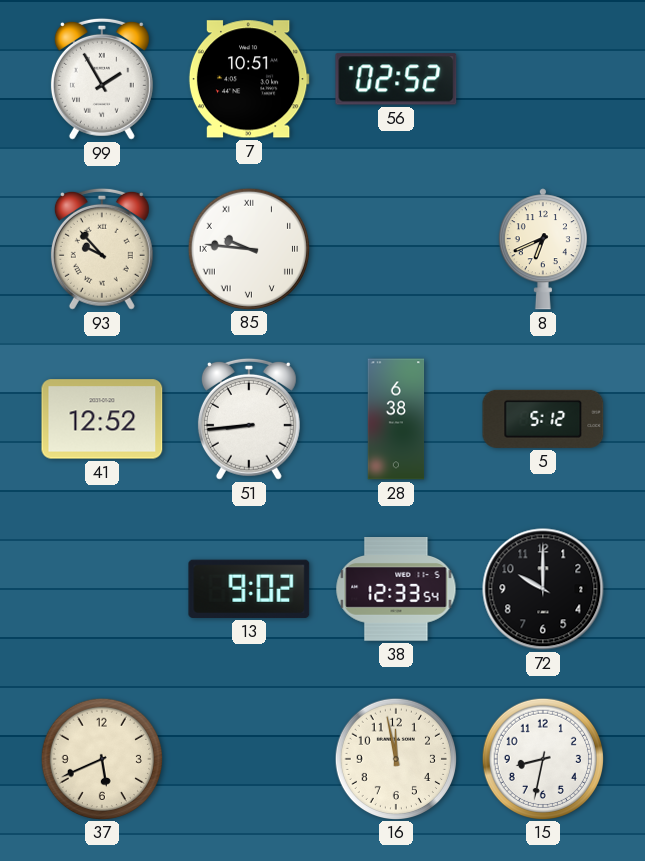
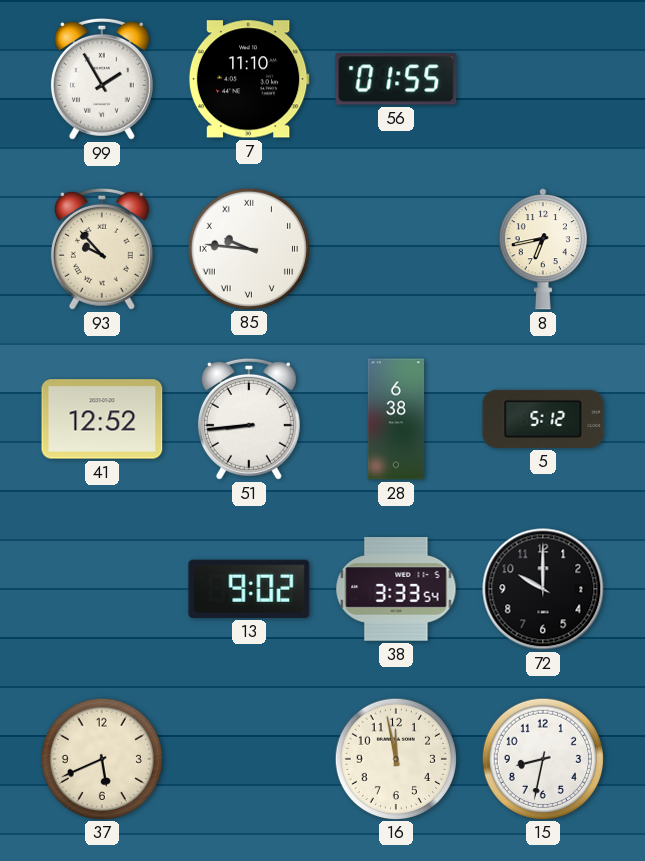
7: 10:51 -> 11:10 (249, 79)
56: 02:52 -> 01:55 (396, 79)
8: 6:41 -> 6:43 (543, 249)
38: 12:33 -> 3:33 (396, 590)
